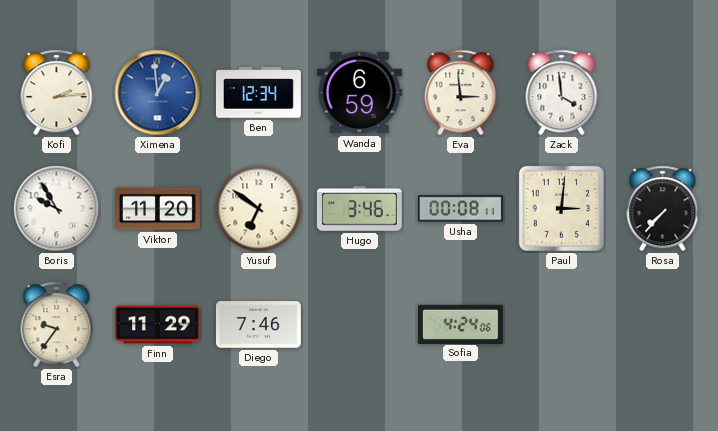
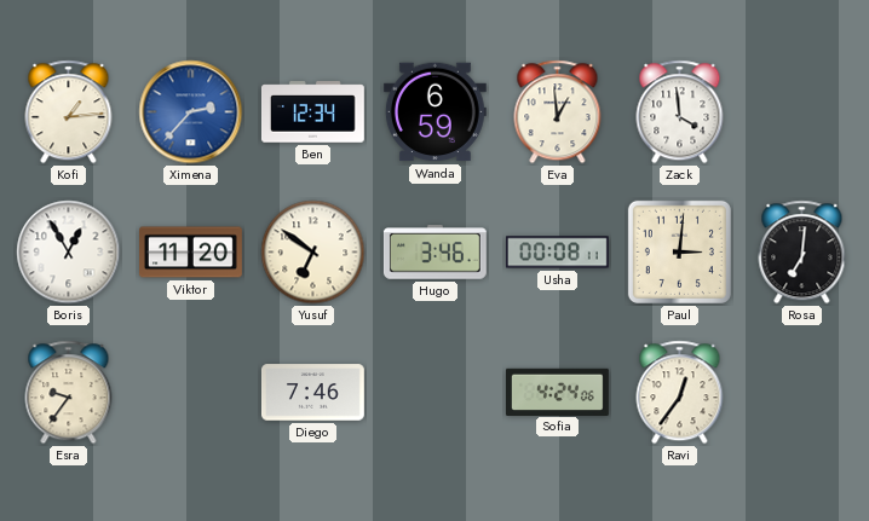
Kofi: 2:14 -> 1:14 (69, 112)
Ximena: 12:59 -> 2:37 (191, 112)
Eva: 2:59 -> 12:59 (558, 112)
Boris: 9:55 -> 12:55 (69, 253)
Rosa: 7:37 -> 7:01 (802, 253)
Finn: 11:29 -> none (158, 325)
Ravi: none -> 12:36 (680, 393)
